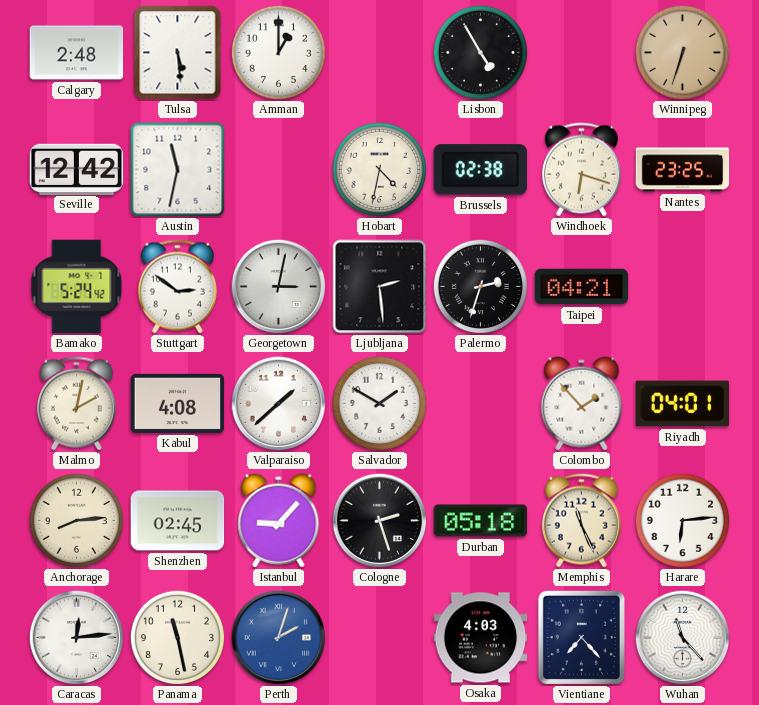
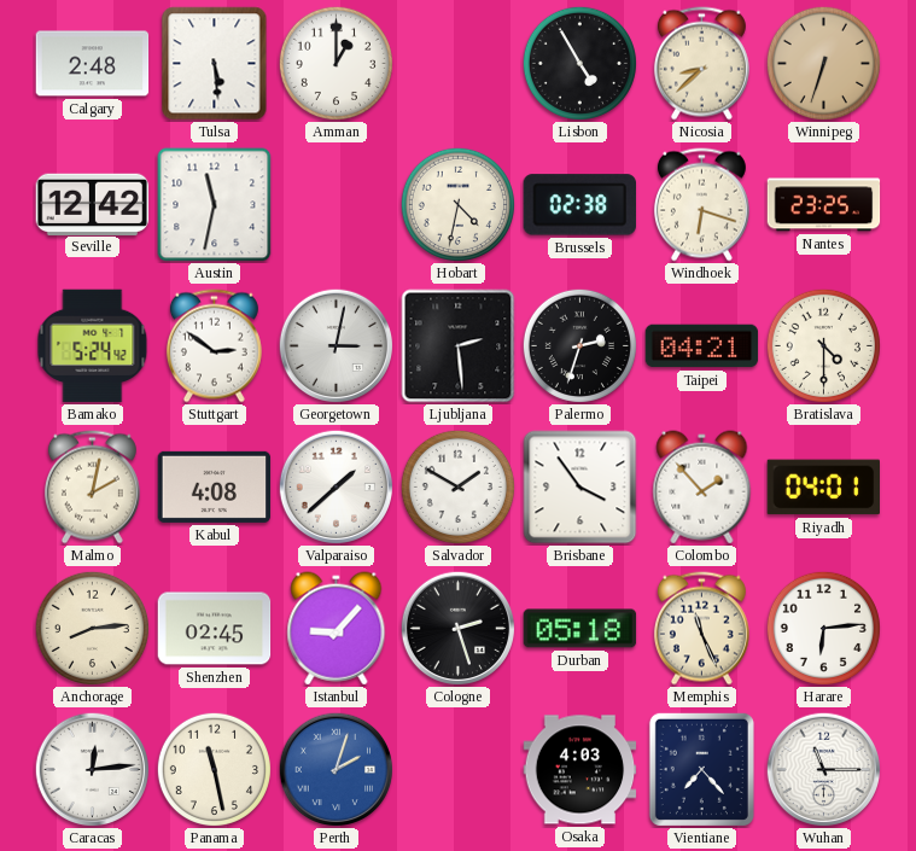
Nicosia: none -> 8:38 (701, 64)
Bratislava: none -> 4:30 (823, 345)
Brisbane: none -> 3:54 (580, 488)
Wuhan: 11:23 -> 11:15 (823, 769)
